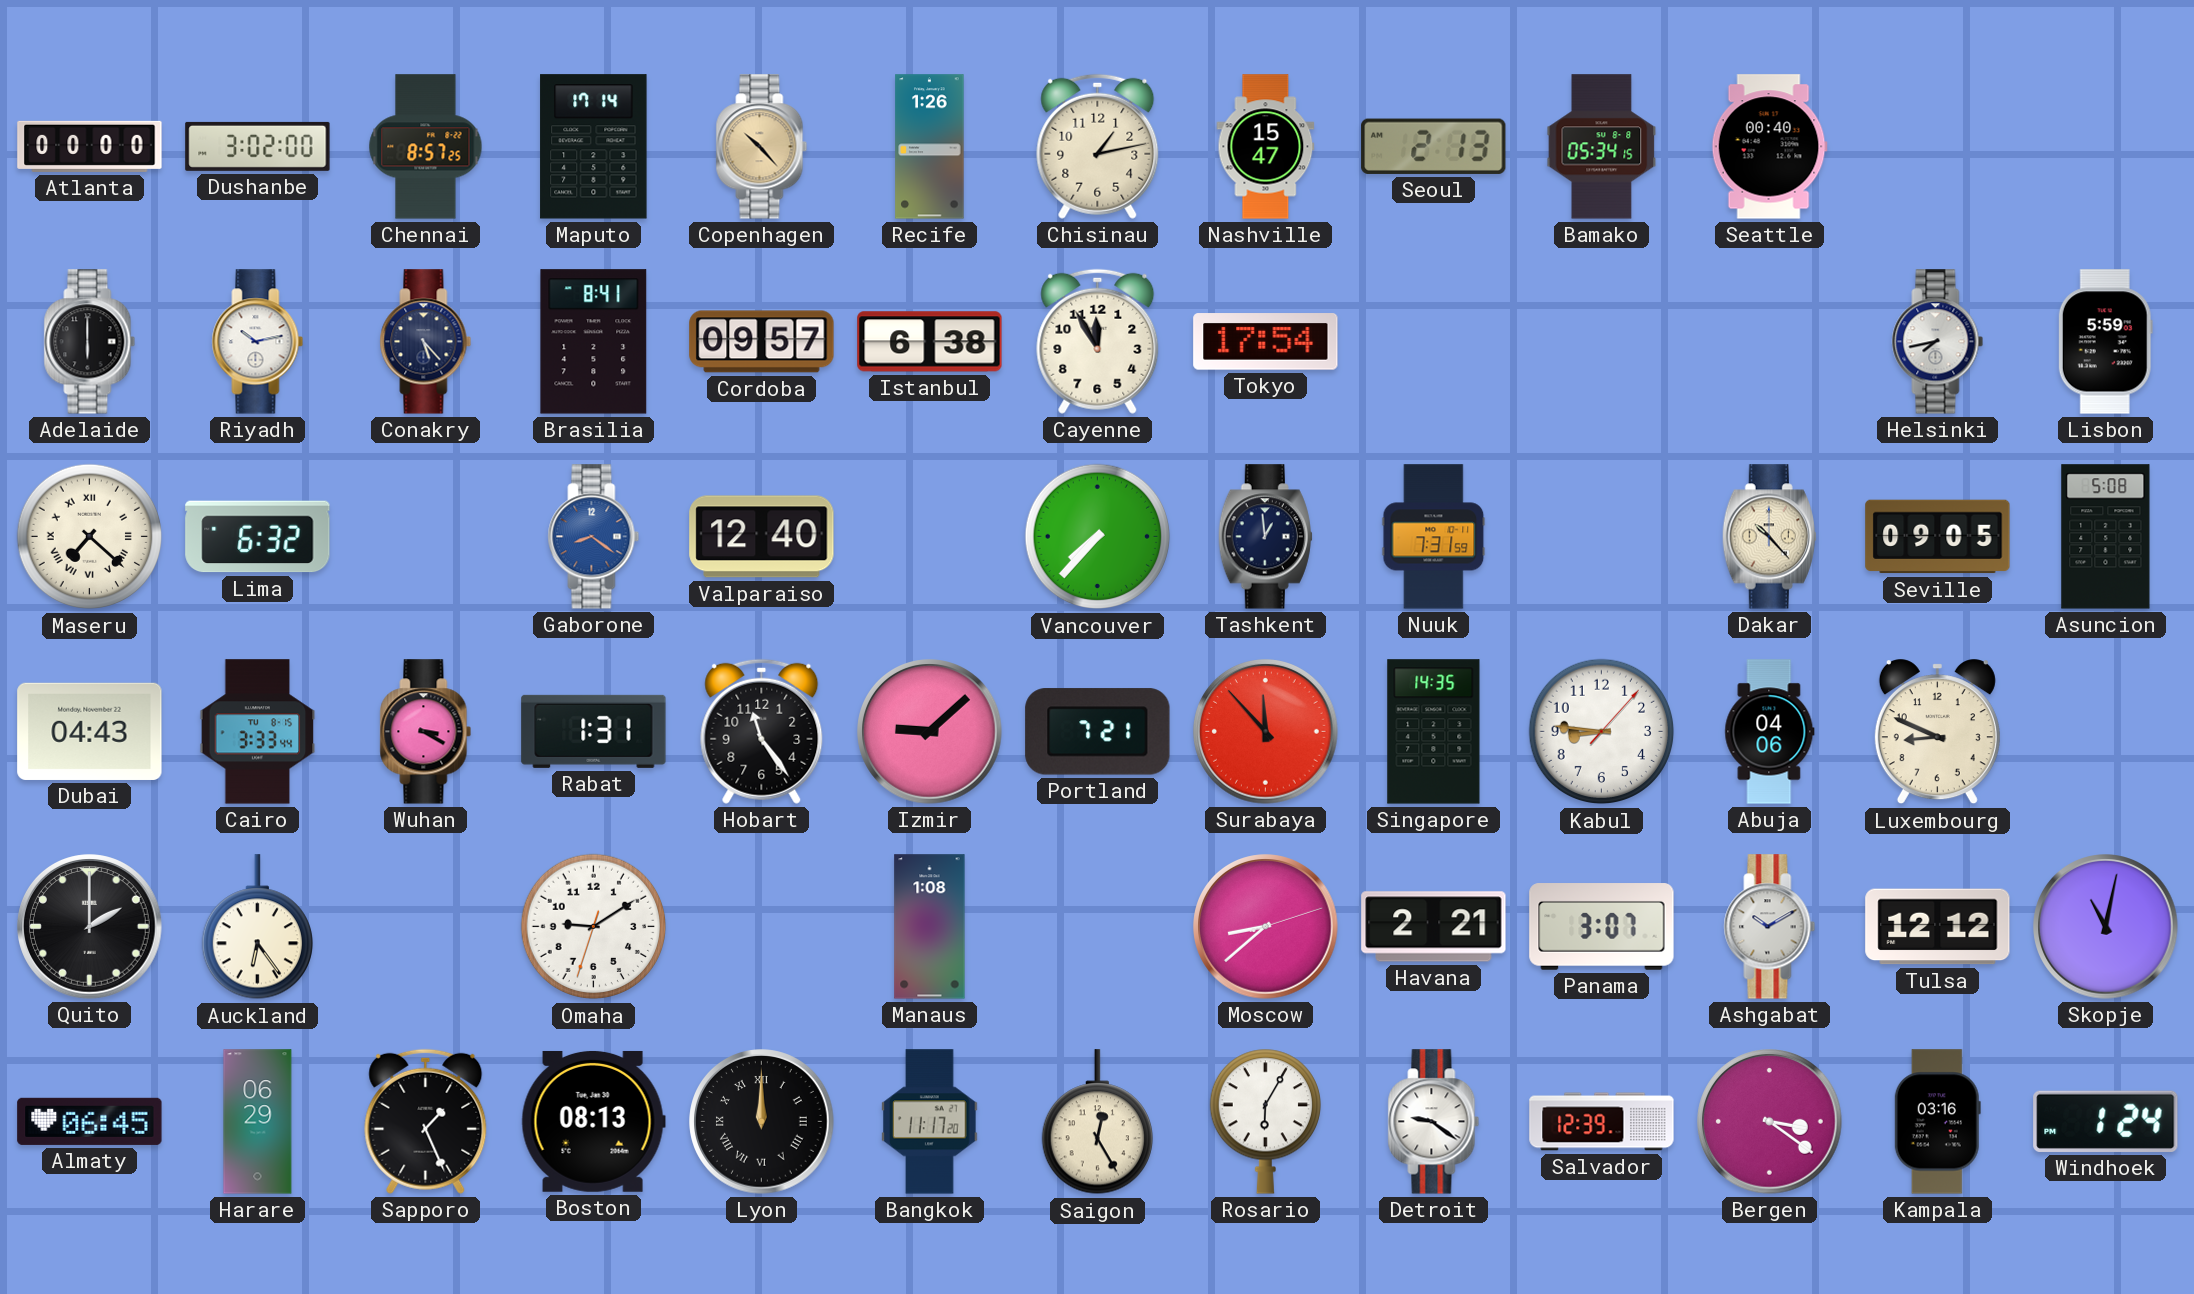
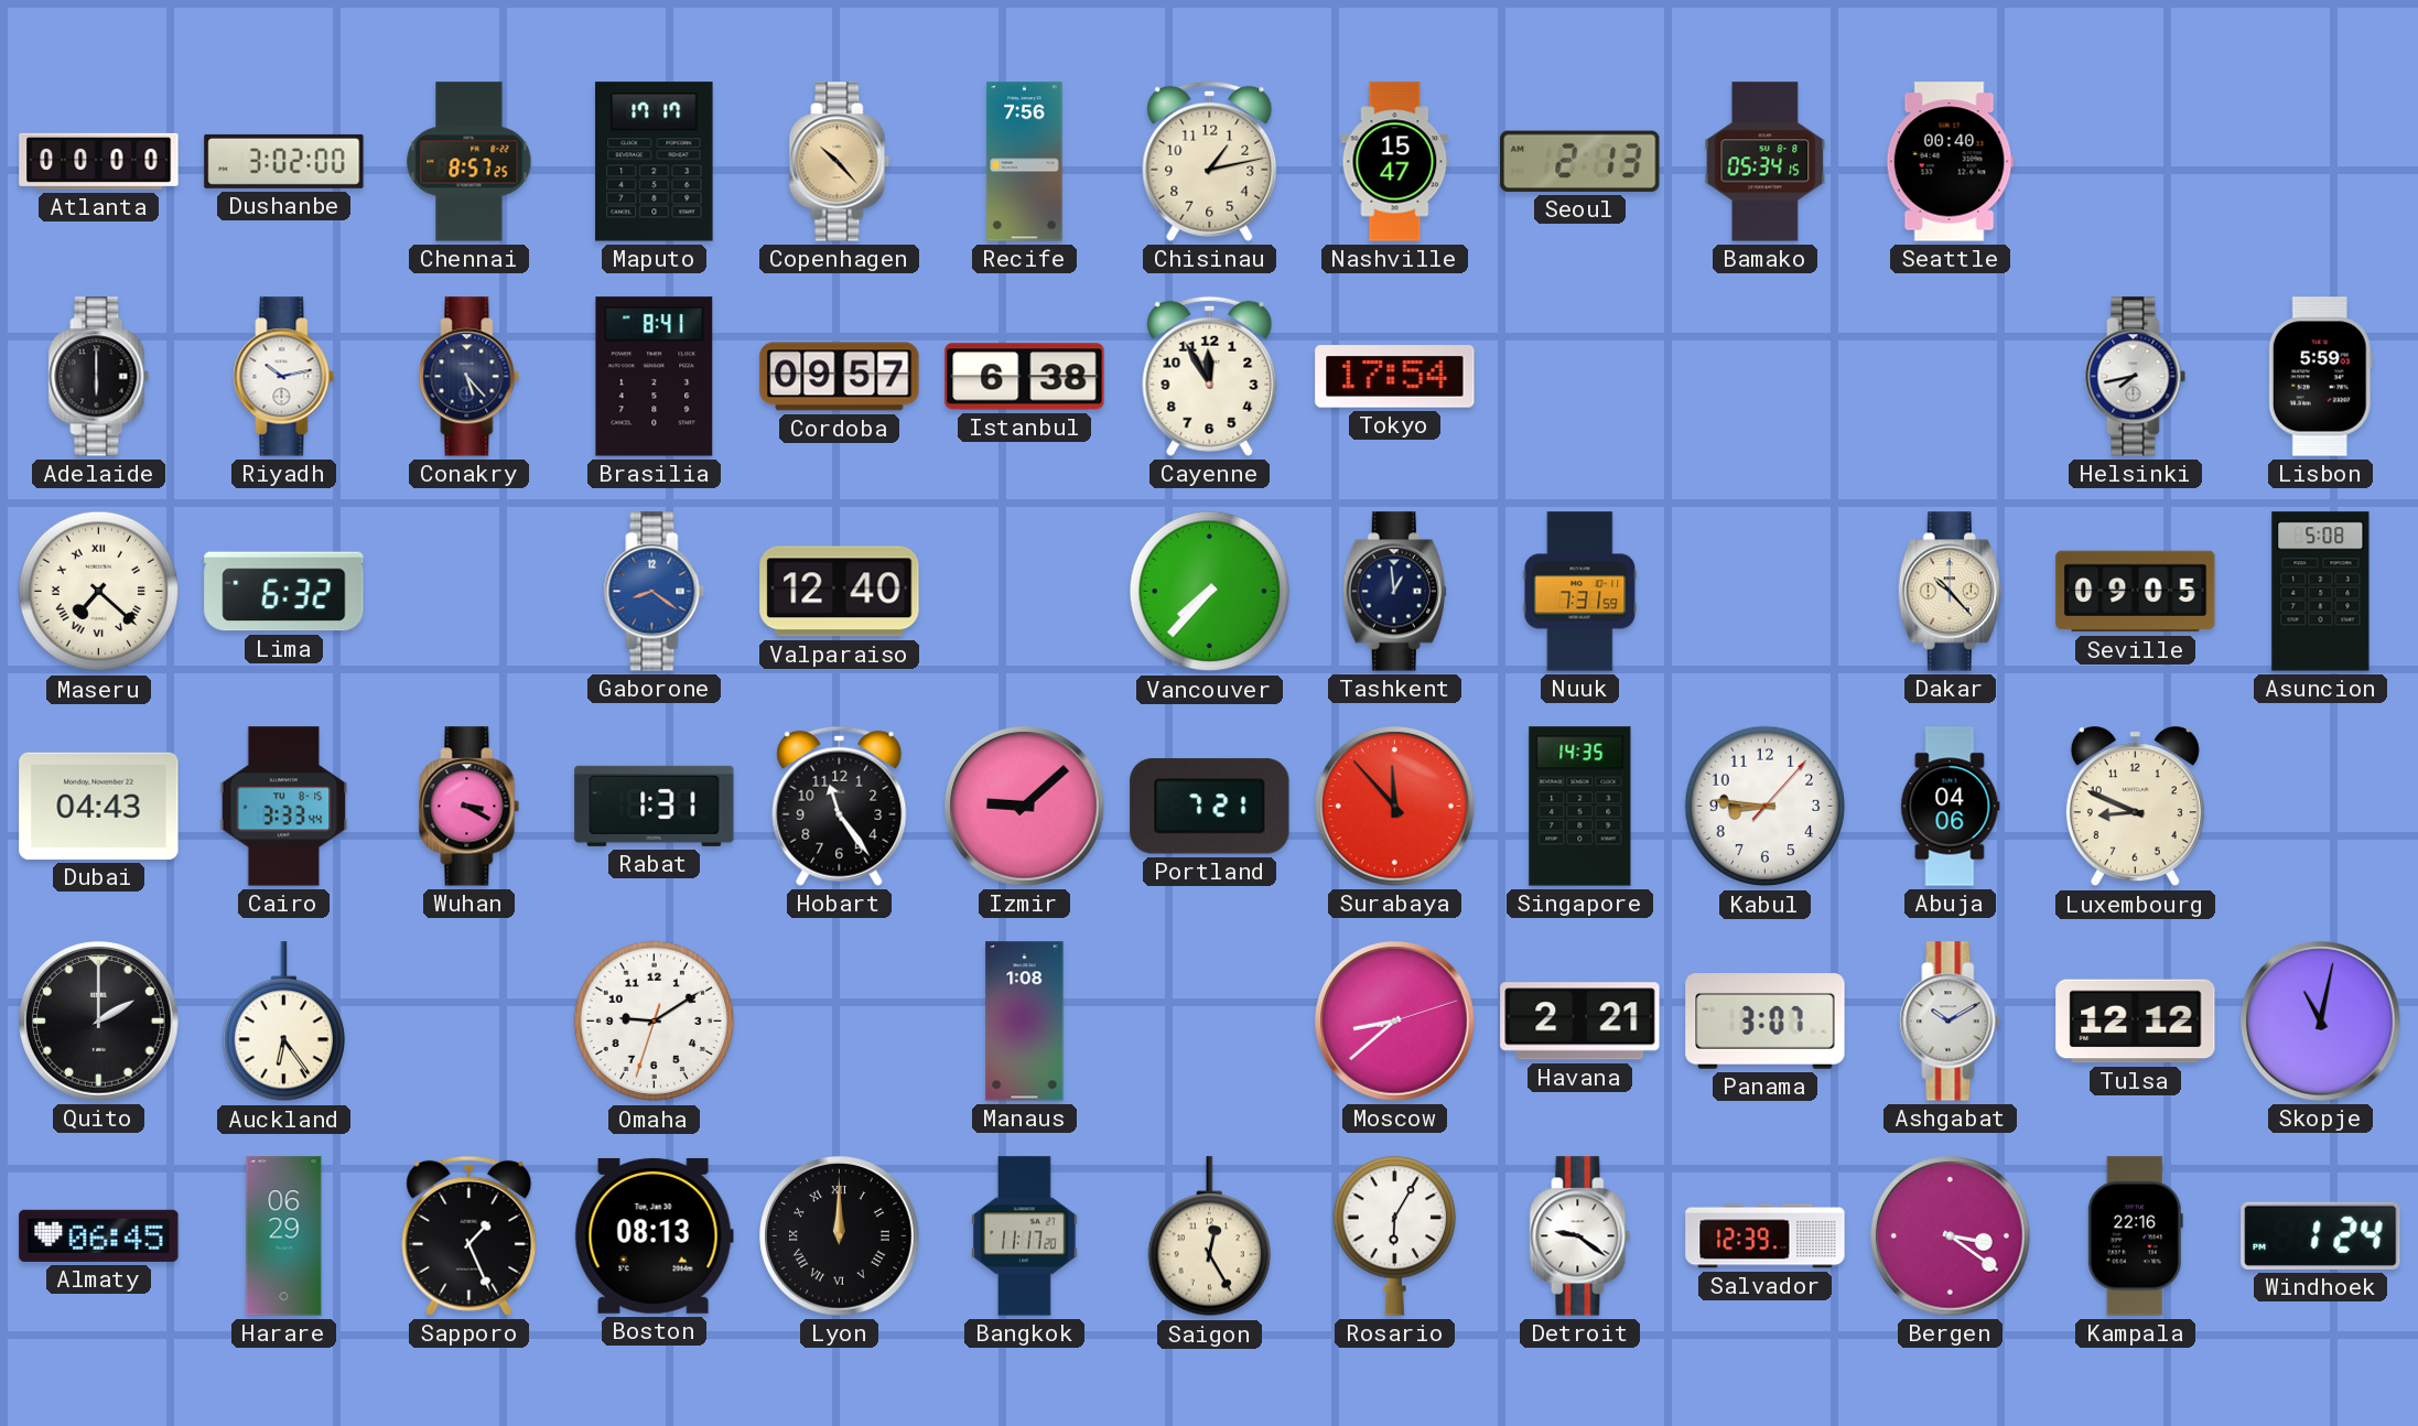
Maputo: 17:14 -> 17:17 (655, 162)
Recife: 1:26 -> 7:56 (1025, 162)
Kampala: 03:16 -> 22:16 (2135, 1236)
